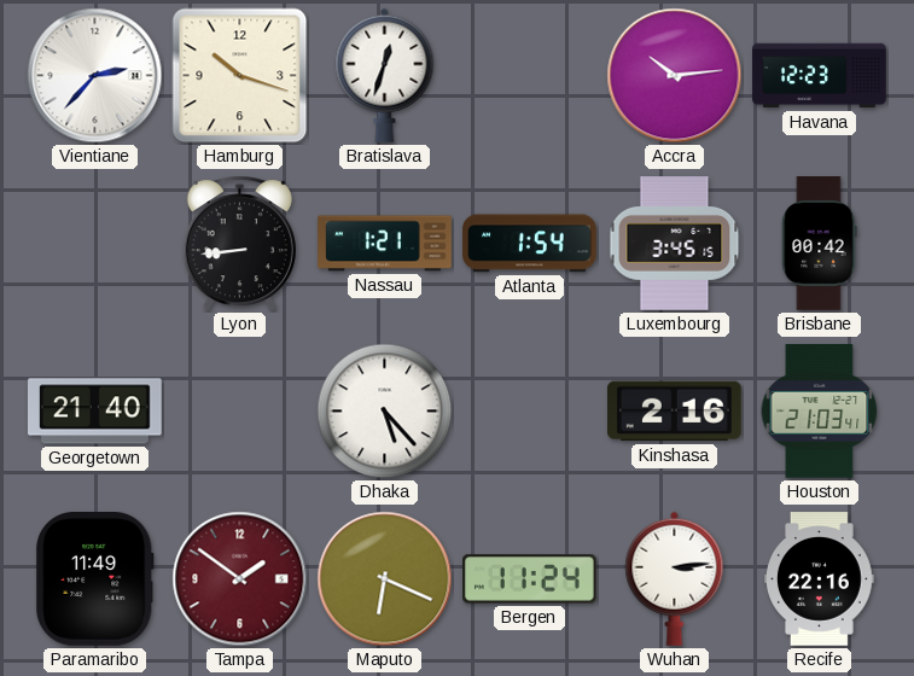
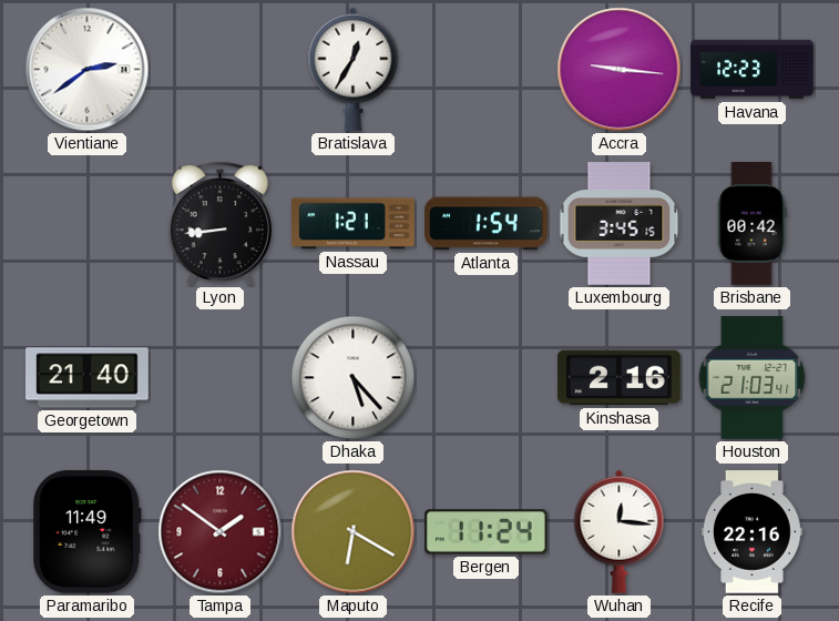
Vientiane: 2:37 -> 2:39 (88, 70)
Hamburg: 10:18 -> none (240, 76)
Bratislava: 12:33 -> 12:35 (354, 69)
Accra: 10:14 -> 9:16 (620, 70)
Maputo: 6:19 -> 6:20 (354, 532)
Wuhan: 3:14 -> 12:16 (620, 531)
